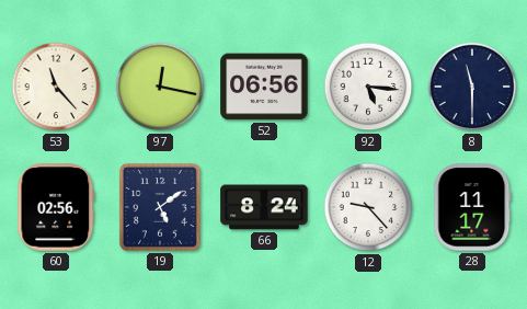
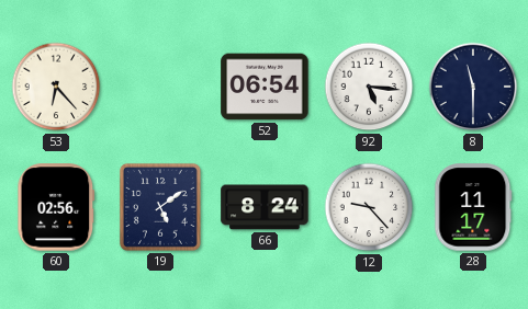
53: 11:23 -> 6:23 (56, 87)
97: 12:17 -> none (160, 87)
52: 06:56 -> 06:54 (265, 87)
